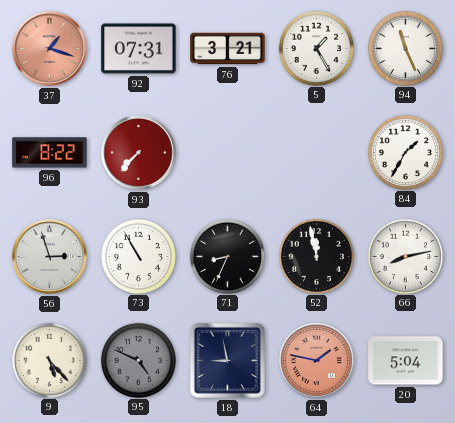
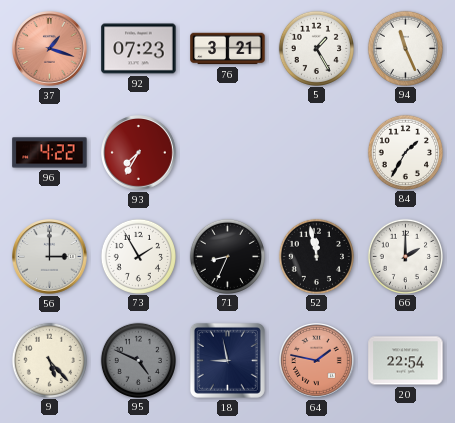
92: 07:31 -> 07:23 (139, 49)
96: 8:22 -> 4:22 (50, 153)
93: 7:37 -> 7:35 (139, 153)
56: 2:57 -> 3:00 (50, 257)
73: 10:55 -> 1:55 (138, 256)
66: 8:13 -> 2:00 (405, 256)
20: 5:04 -> 22:54 (406, 361)
